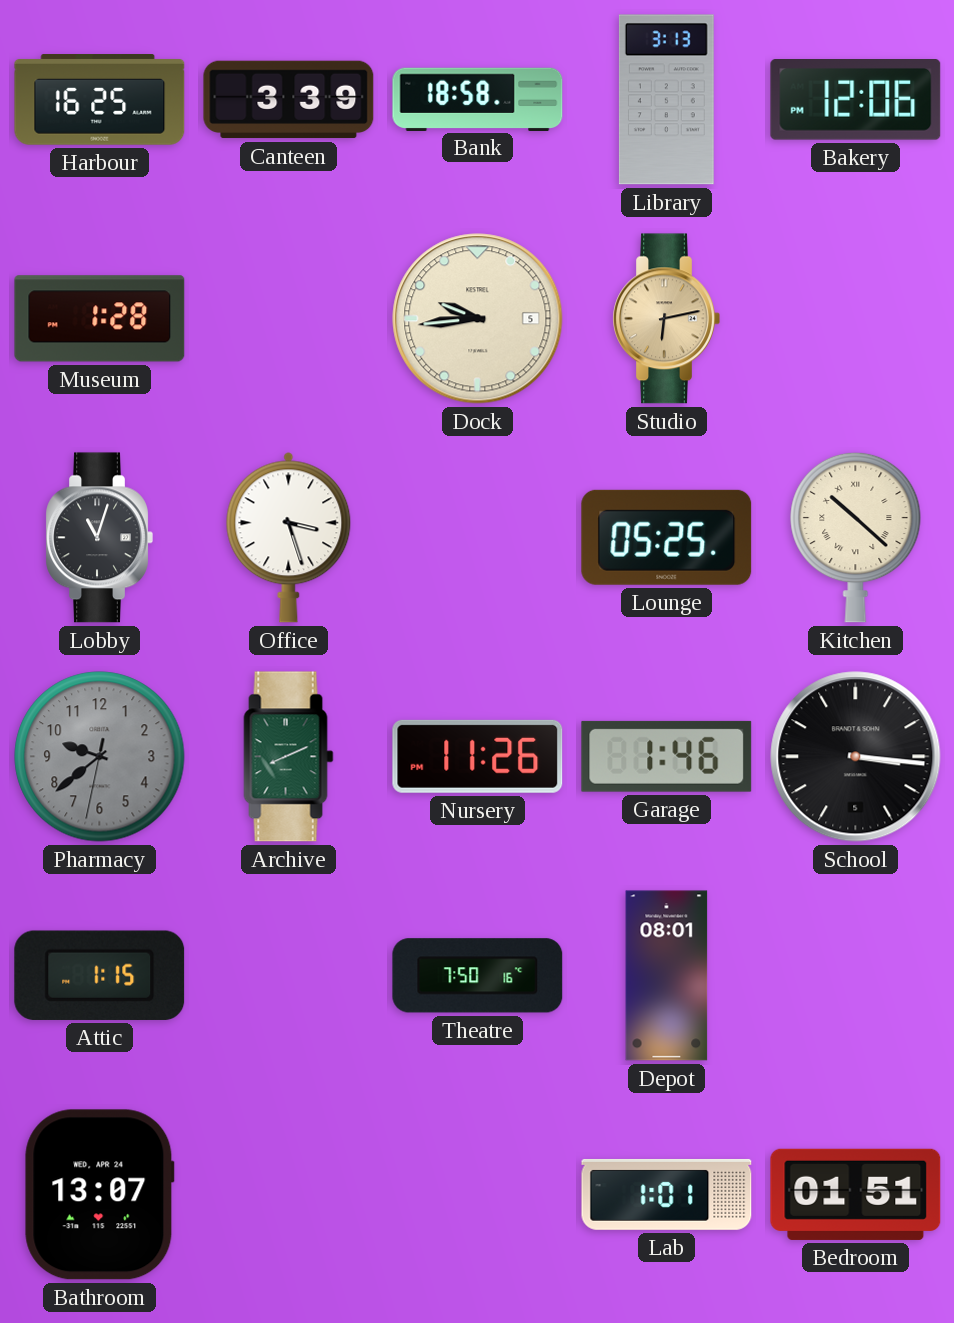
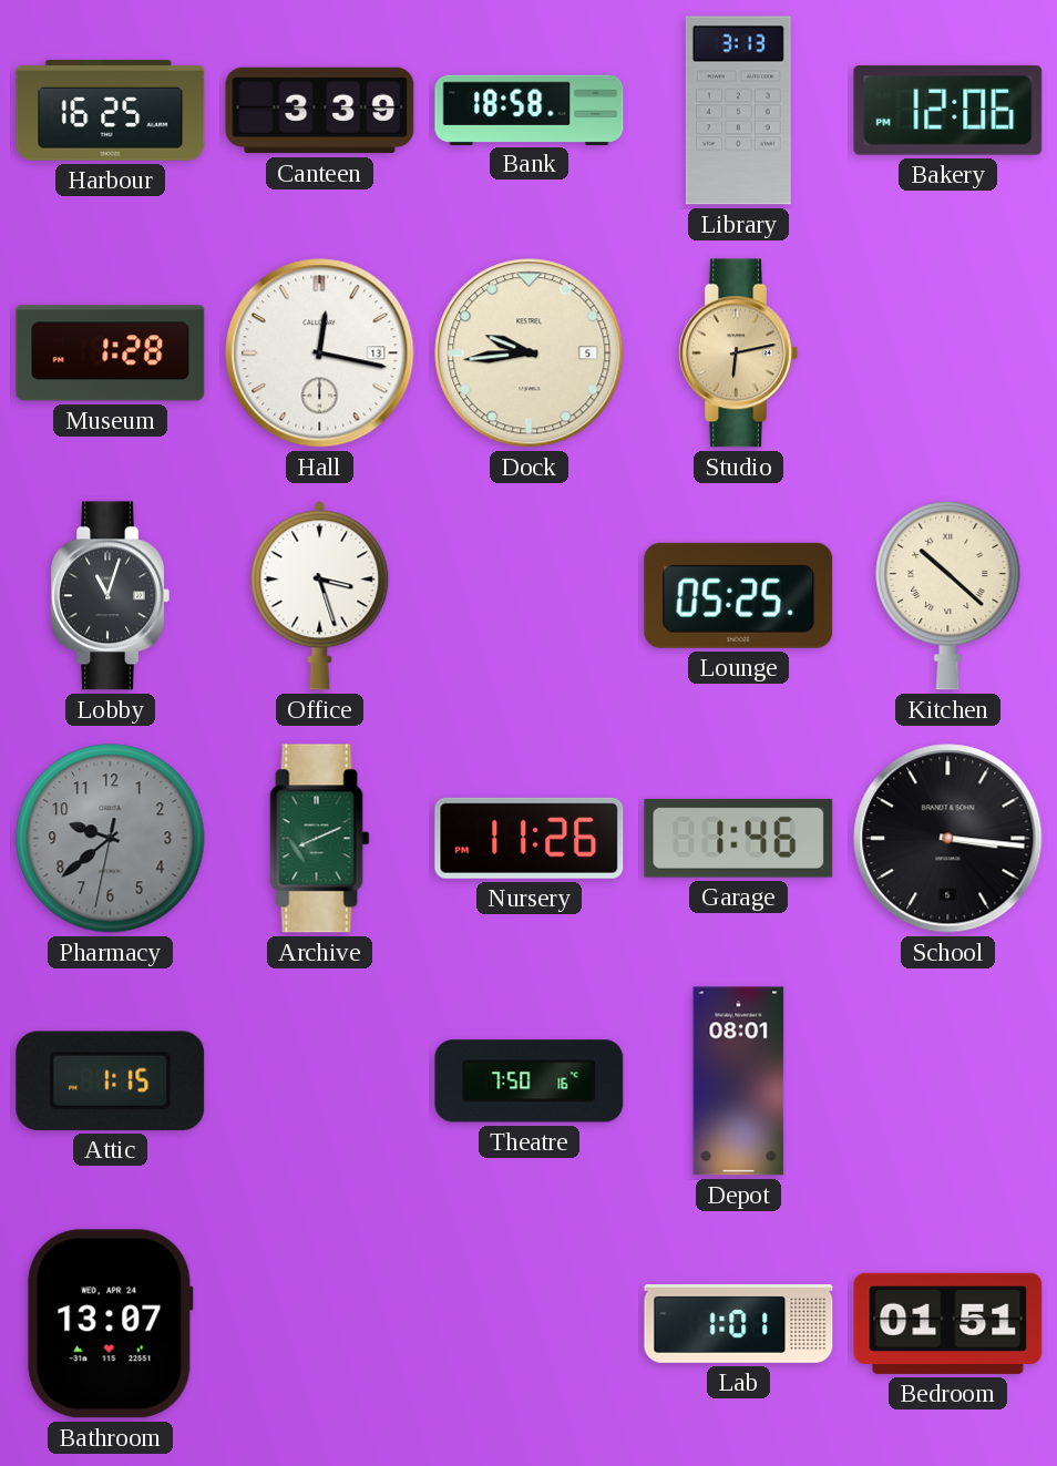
Hall: none -> 12:17 (320, 353)
